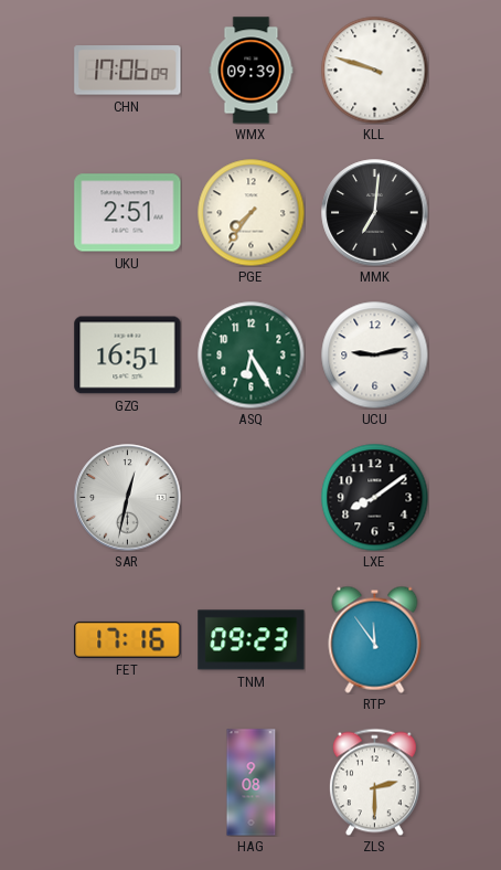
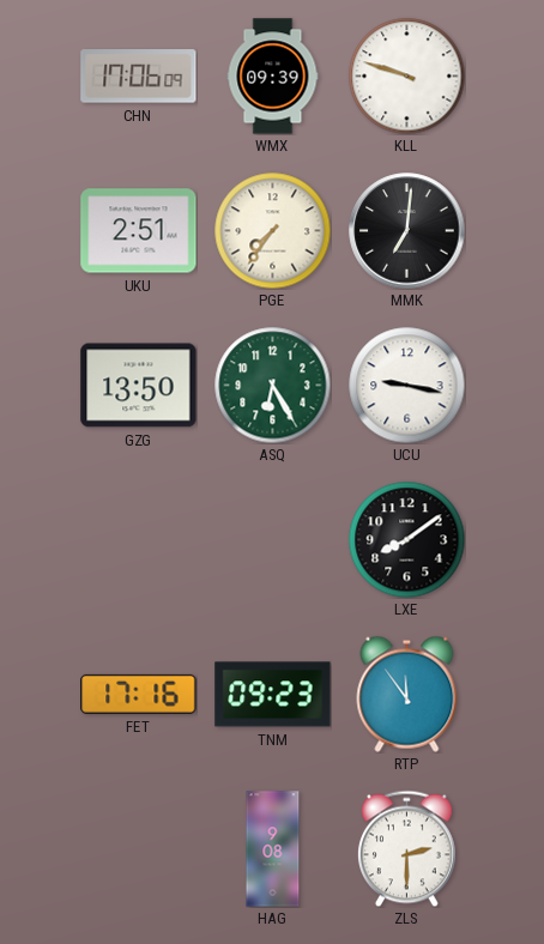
GZG: 16:51 -> 13:50 (139, 386)
UCU: 9:13 -> 9:17 (406, 385)
SAR: 12:32 -> none (128, 498)
